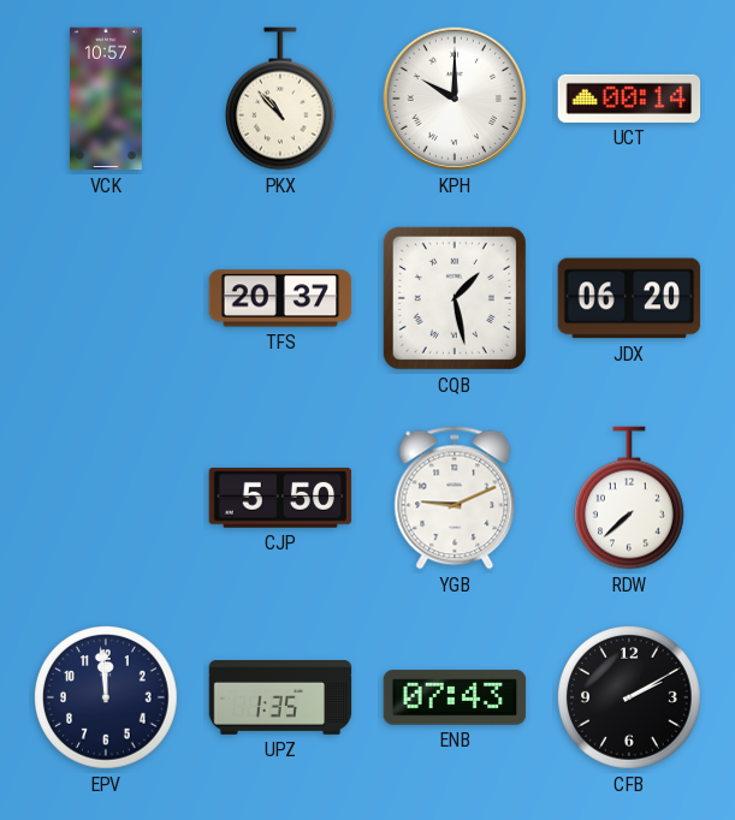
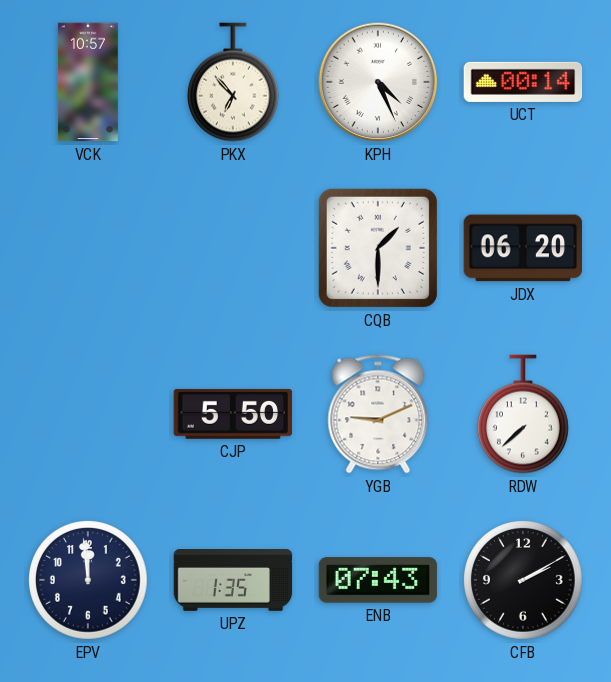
PKX: 10:53 -> 6:53 (234, 82)
KPH: 10:00 -> 4:26 (378, 82)
TFS: 20:37 -> none (280, 298)
CQB: 1:28 -> 1:30 (378, 248)
